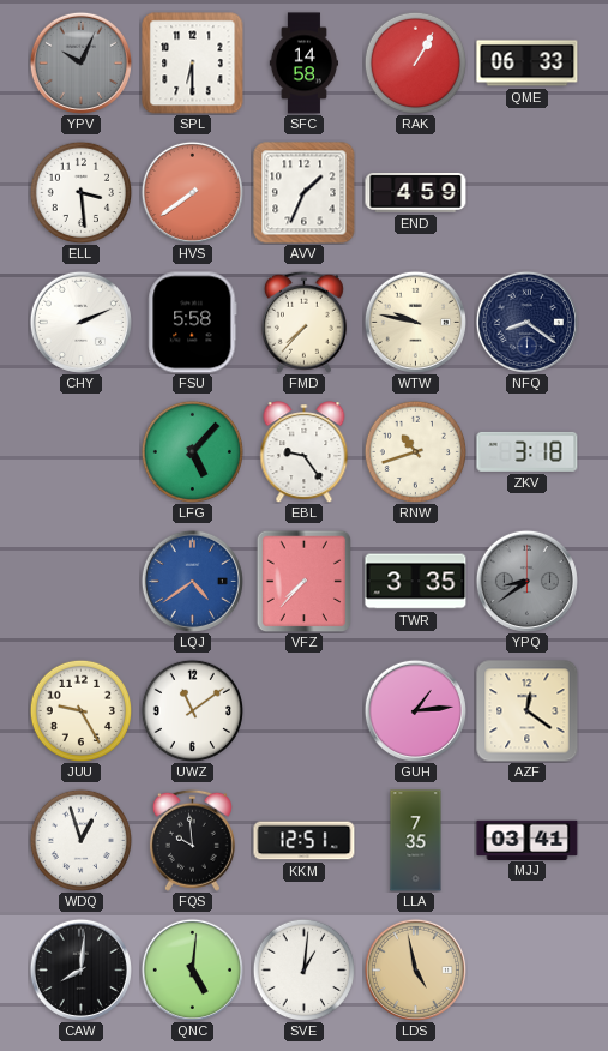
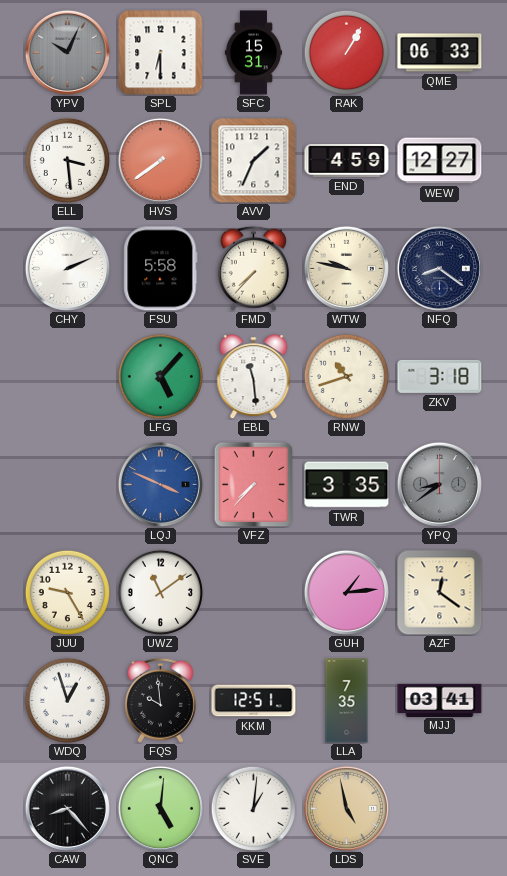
SFC: 14:58 -> 15:31 (253, 53)
WEW: none -> 12:27 (440, 161)
EBL: 9:24 -> 11:29 (254, 377)
LQJ: 4:39 -> 3:49 (160, 484)
CAW: 8:01 -> 8:23 (67, 808)
